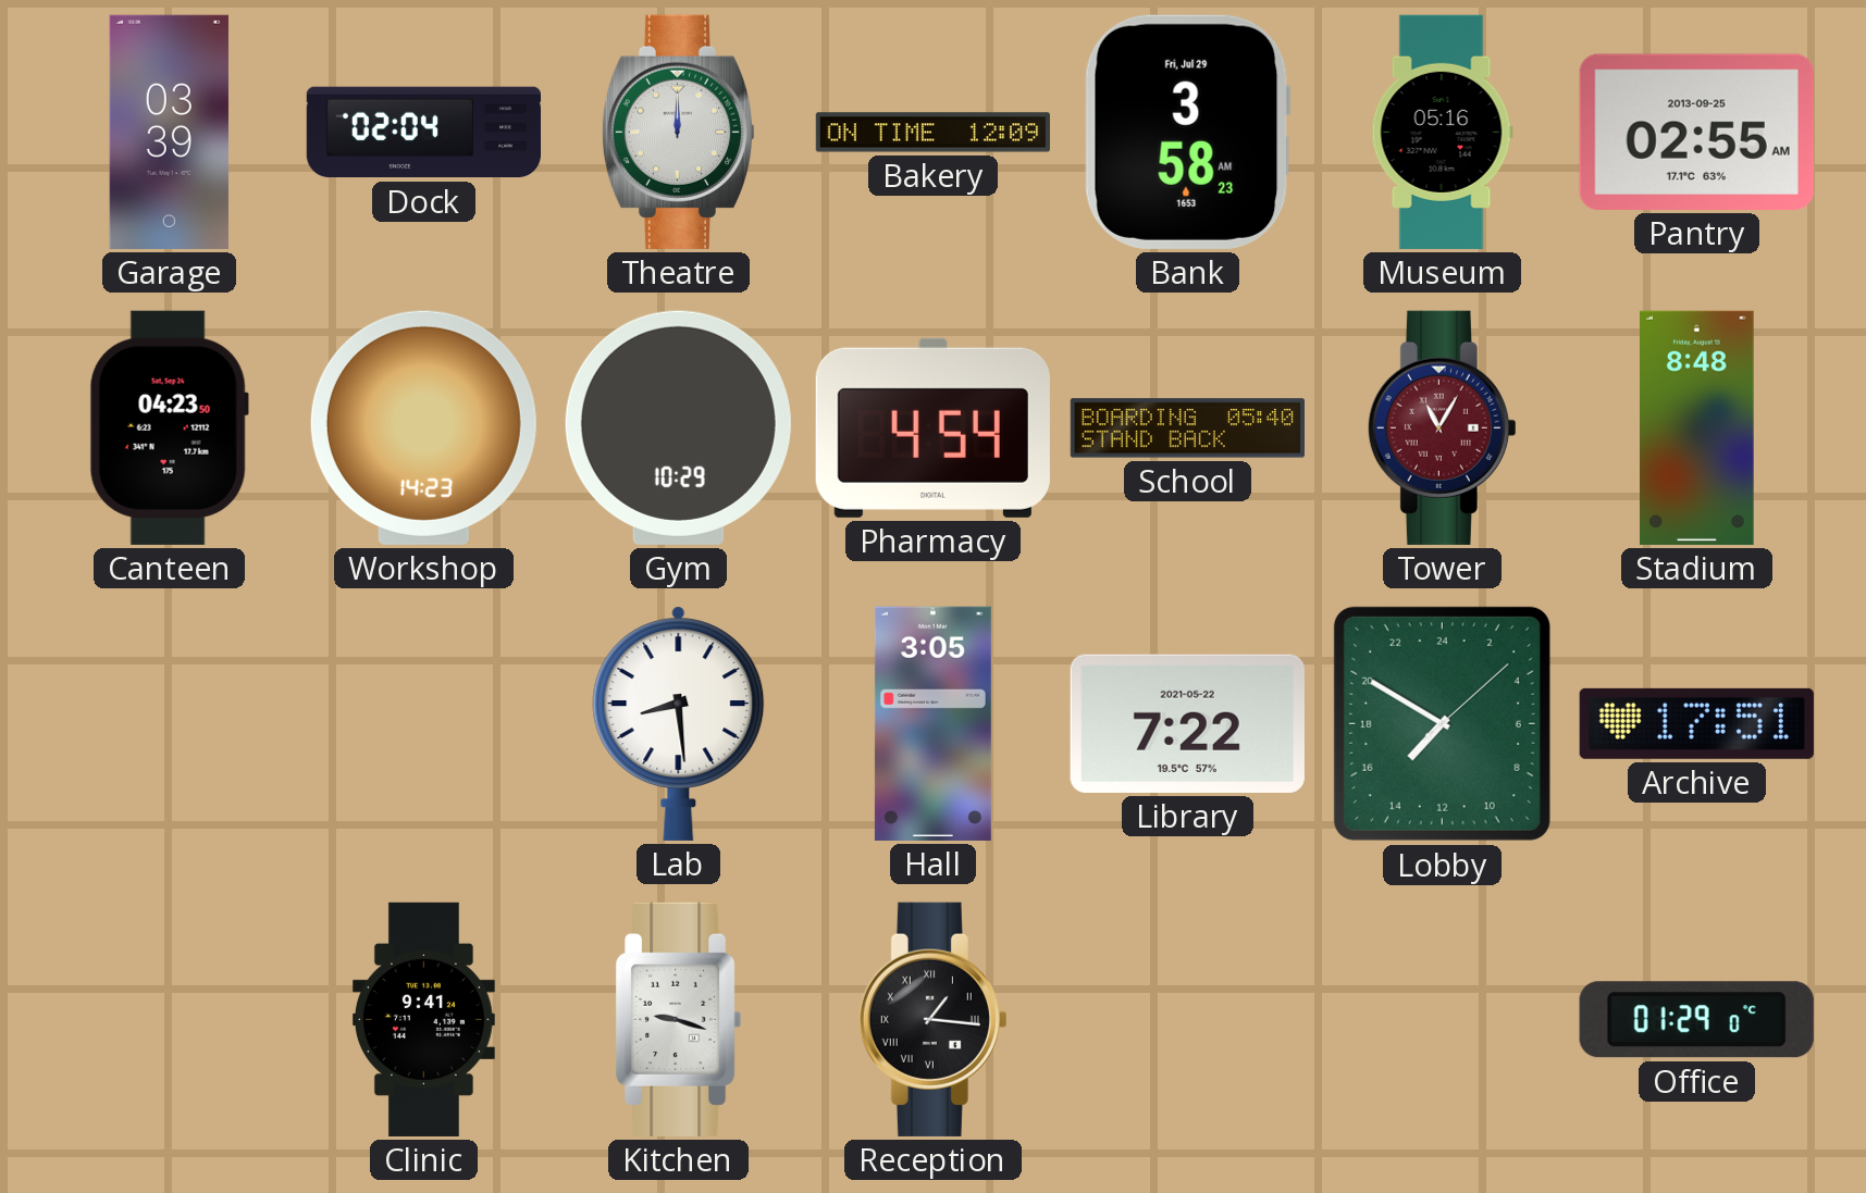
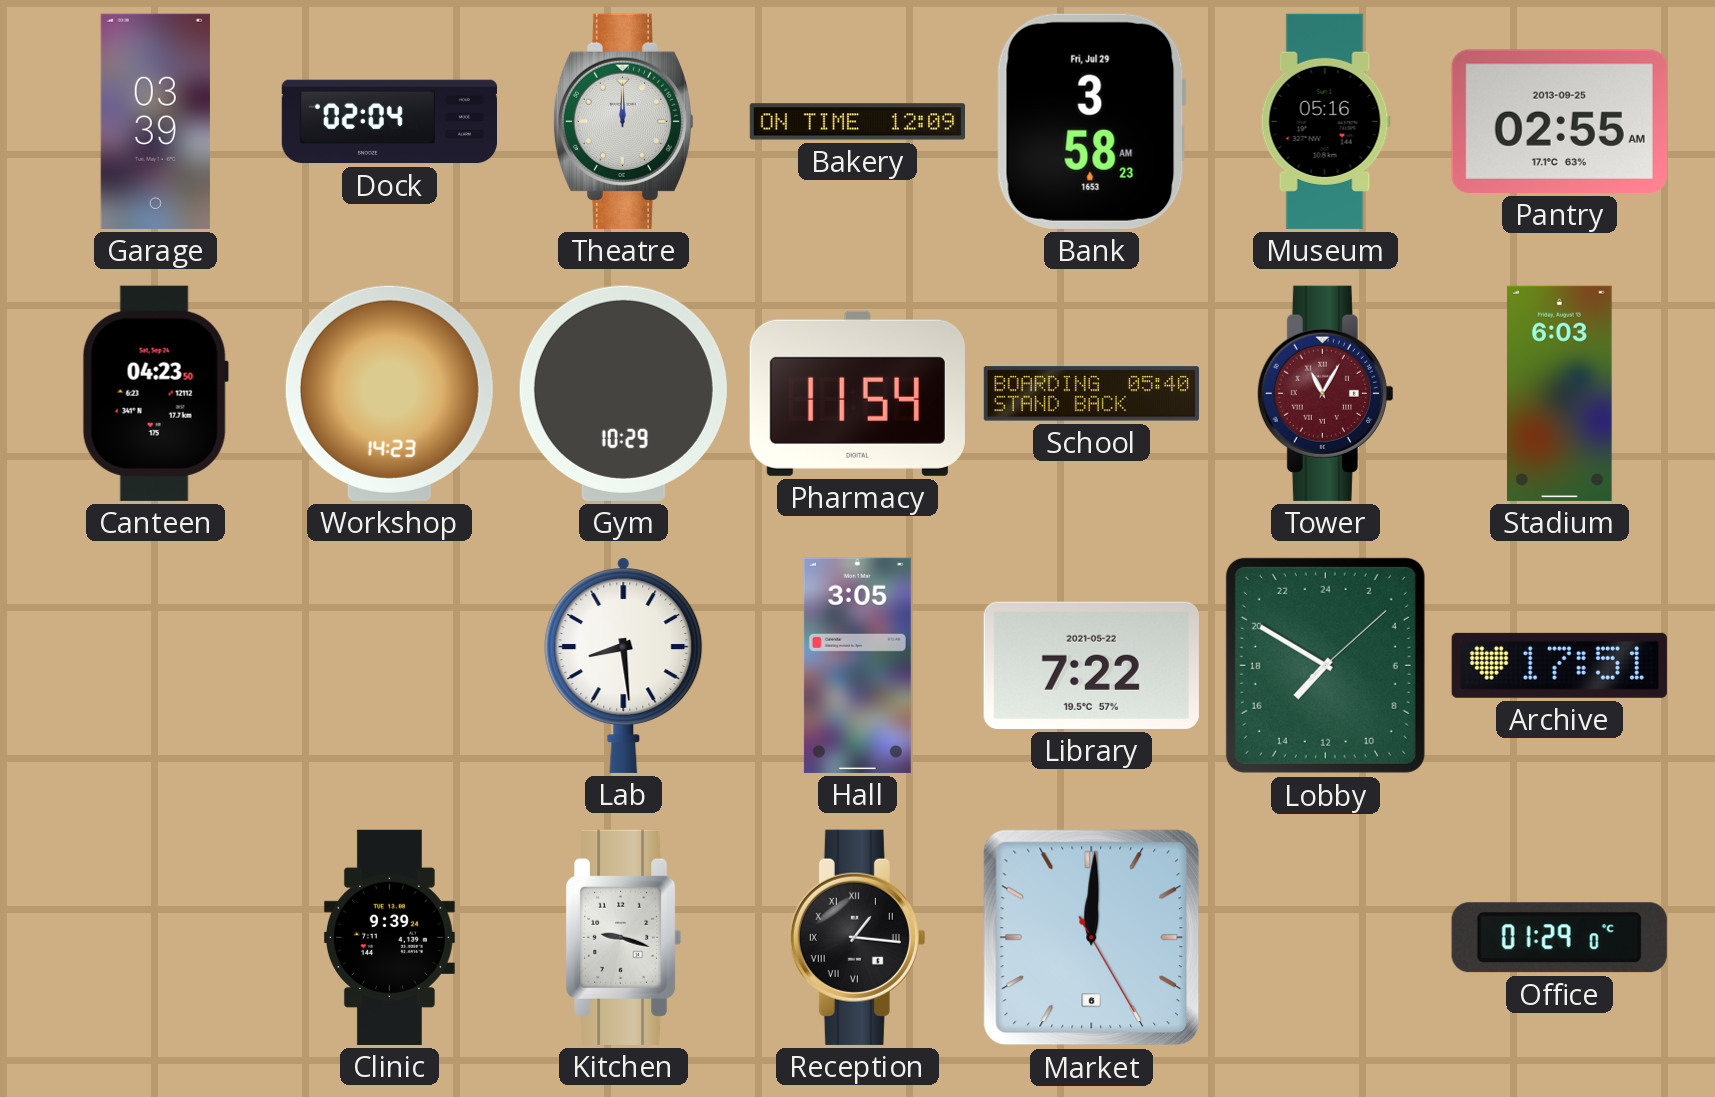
Pharmacy: 4:54 -> 11:54 (857, 393)
Stadium: 8:48 -> 6:03 (1560, 393)
Clinic: 9:41 -> 9:39 (389, 937)
Market: none -> 12:00 (1092, 938)
